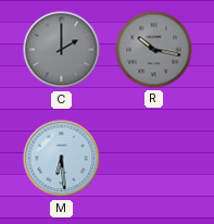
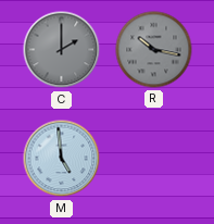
M: 6:29 -> 4:59 (62, 159)
